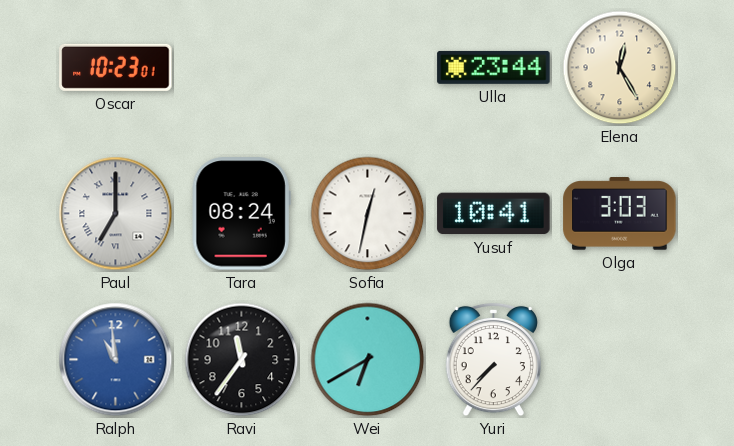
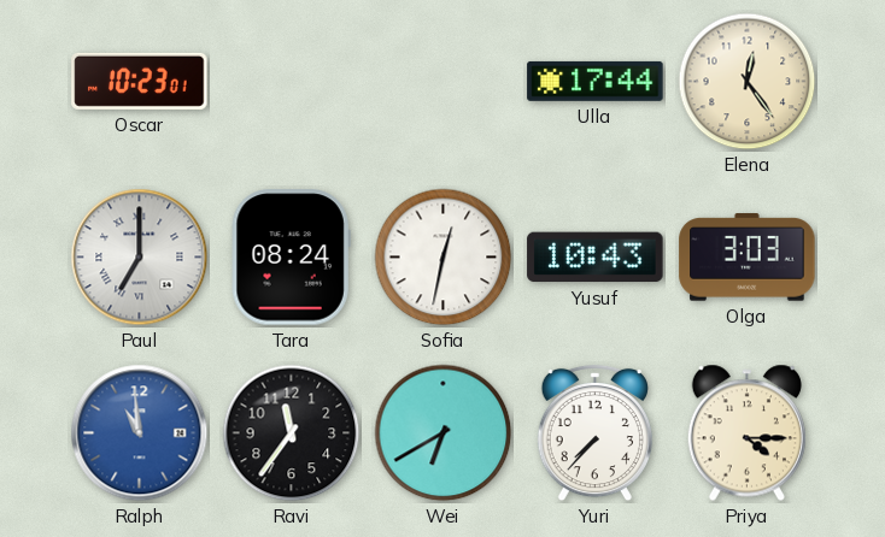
Ulla: 23:44 -> 17:44 (596, 81)
Elena: 12:25 -> 12:24 (748, 82)
Yusuf: 10:41 -> 10:43 (596, 258)
Priya: none -> 4:15 (746, 433)
